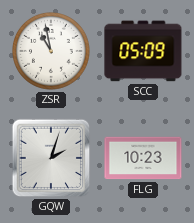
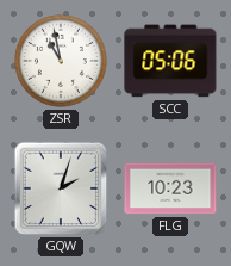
SCC: 05:09 -> 05:06 (170, 61)
